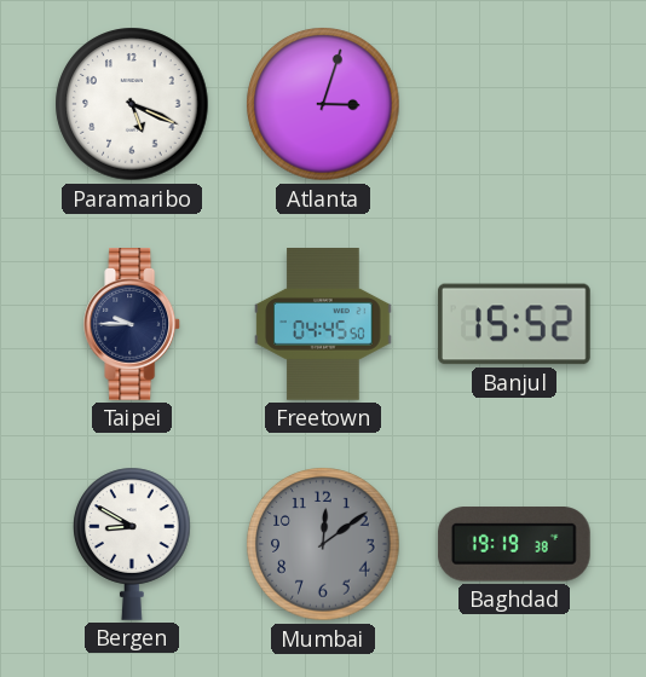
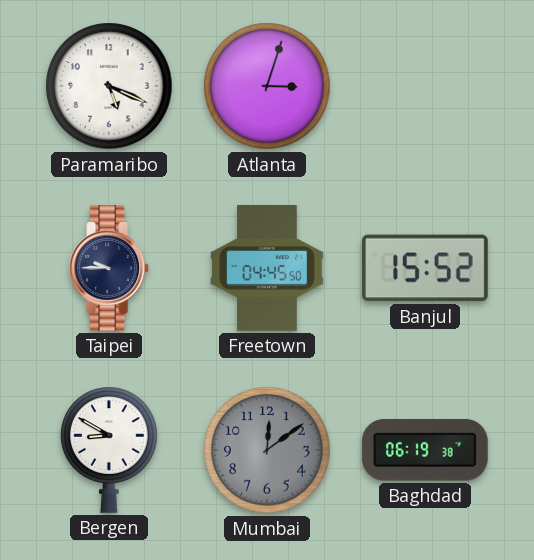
Baghdad: 19:19 -> 06:19 (425, 450)
